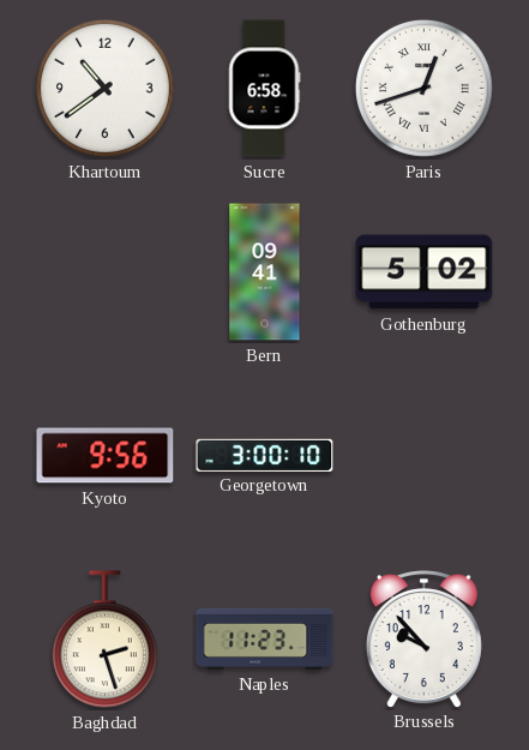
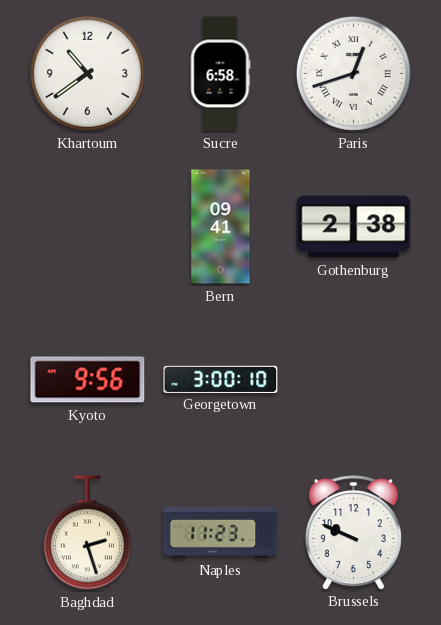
Gothenburg: 5:02 -> 2:38 (354, 227)
Brussels: 9:53 -> 9:49 (353, 532)
